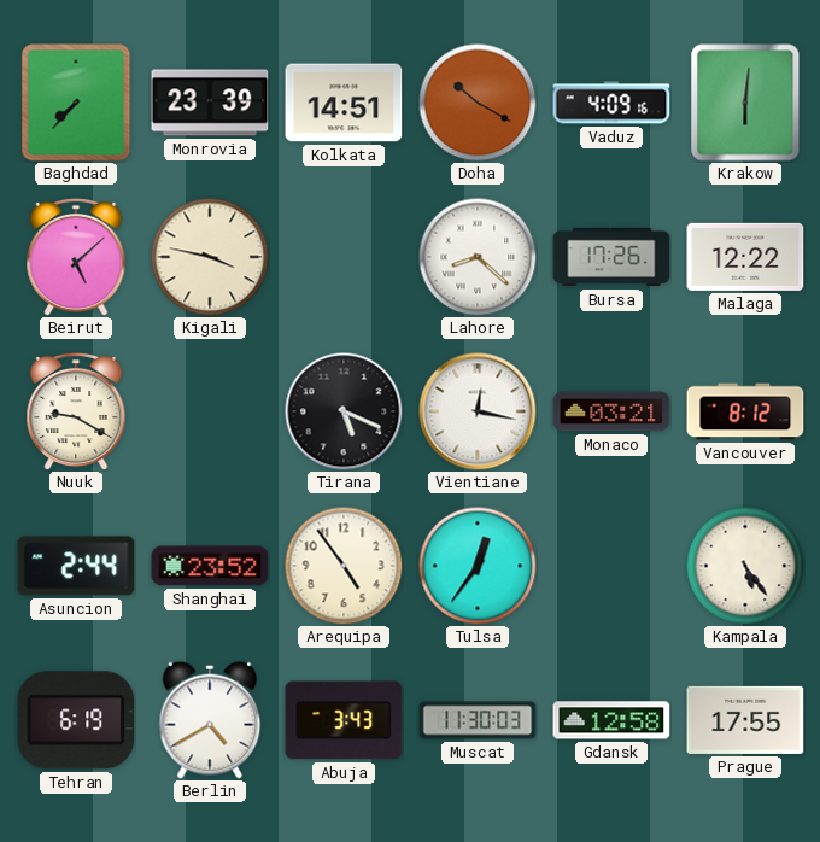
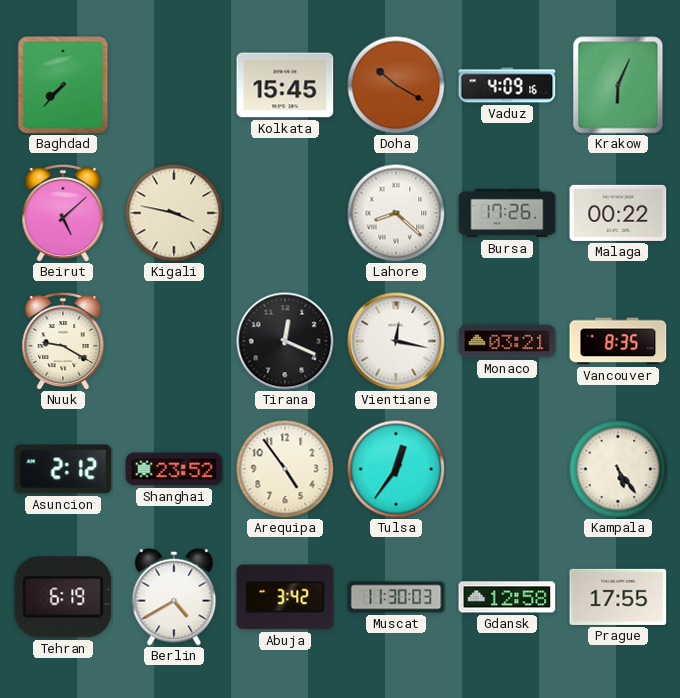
Monrovia: 23:39 -> none (210, 103)
Kolkata: 14:51 -> 15:45 (285, 85)
Krakow: 6:01 -> 6:04 (618, 85)
Malaga: 12:22 -> 00:22 (618, 213)
Tirana: 5:19 -> 12:19 (285, 341)
Vancouver: 8:12 -> 8:35 (618, 341)
Asuncion: 2:44 -> 2:12 (63, 469)
Abuja: 3:43 -> 3:42 (285, 597)
